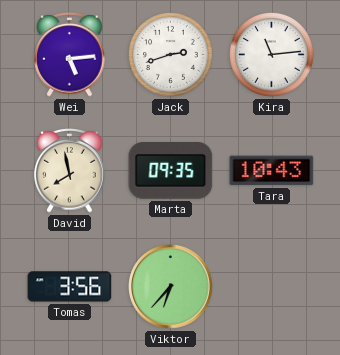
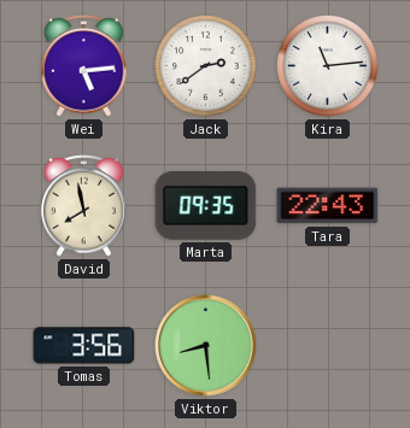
Jack: 2:42 -> 2:39 (206, 66)
Tara: 10:43 -> 22:43 (328, 206)
Viktor: 6:37 -> 8:29 (206, 346)
